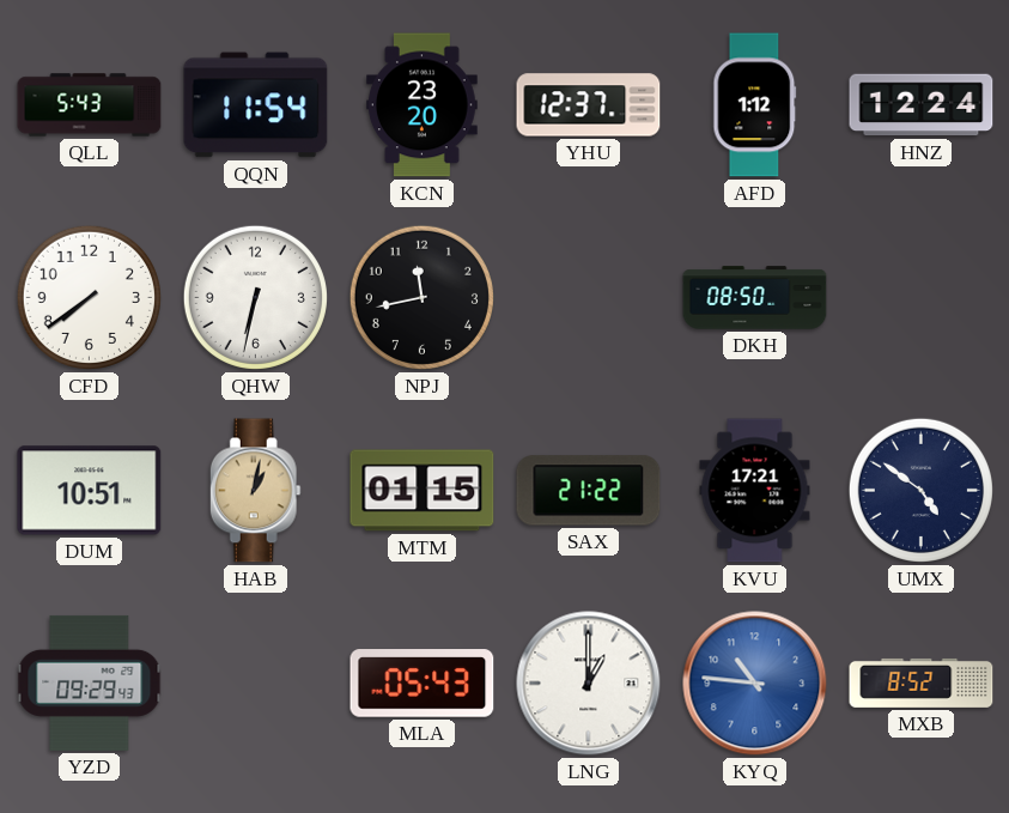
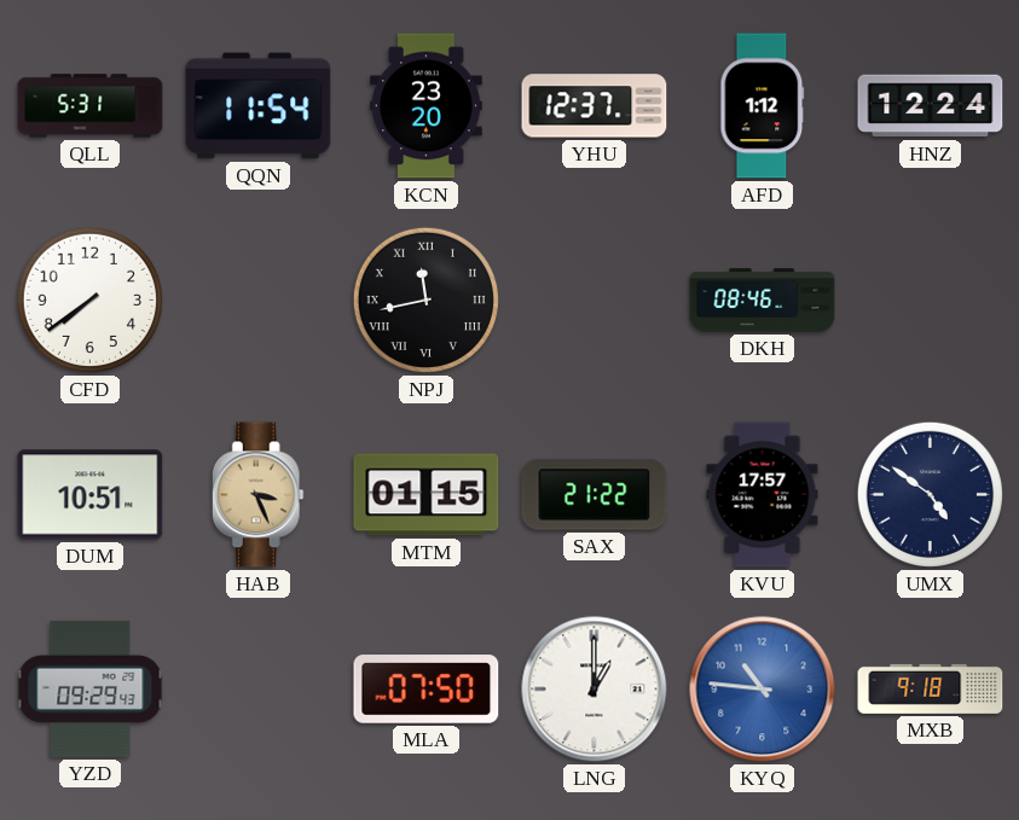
QLL: 5:43 -> 5:31 (91, 106)
QHW: 6:32 -> none (255, 297)
NPJ numerals: Arabic -> Roman (425, 299)
DKH: 08:50 -> 08:46 (763, 301)
HAB: 1:02 -> 3:26 (257, 495)
KVU: 17:21 -> 17:57 (763, 495)
MLA: 05:43 -> 07:50 (427, 690)
MXB: 8:52 -> 9:18 (931, 688)
